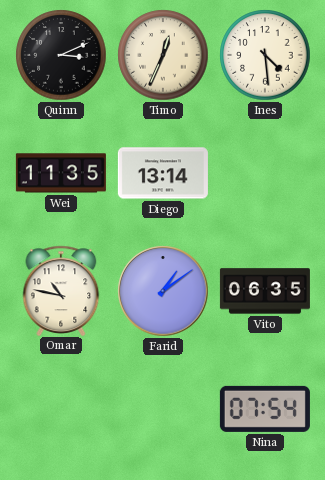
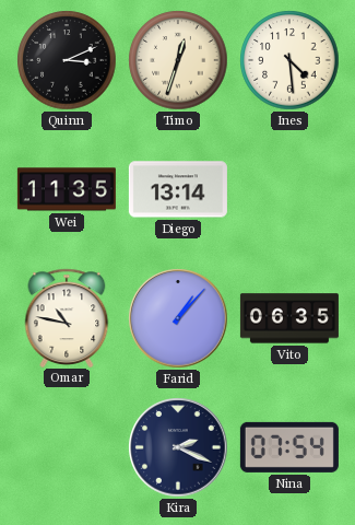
Timo: 12:34 -> 12:33 (178, 60)
Farid: 1:09 -> 1:07 (178, 318)
Kira: none -> 2:19 (178, 447)
